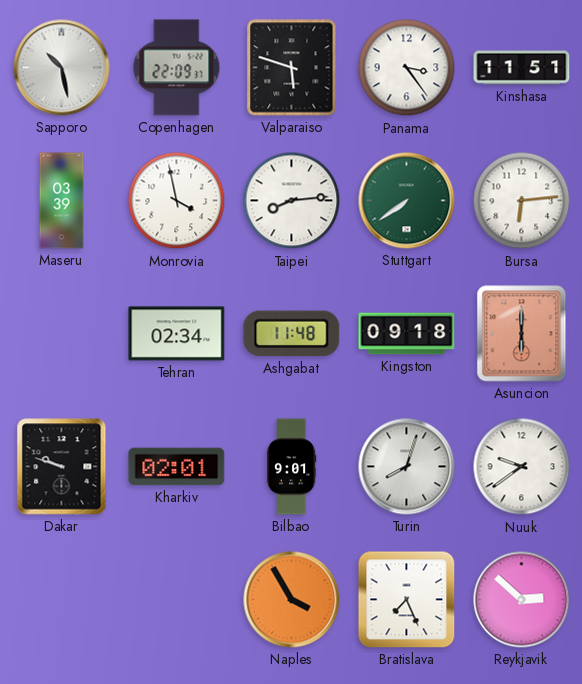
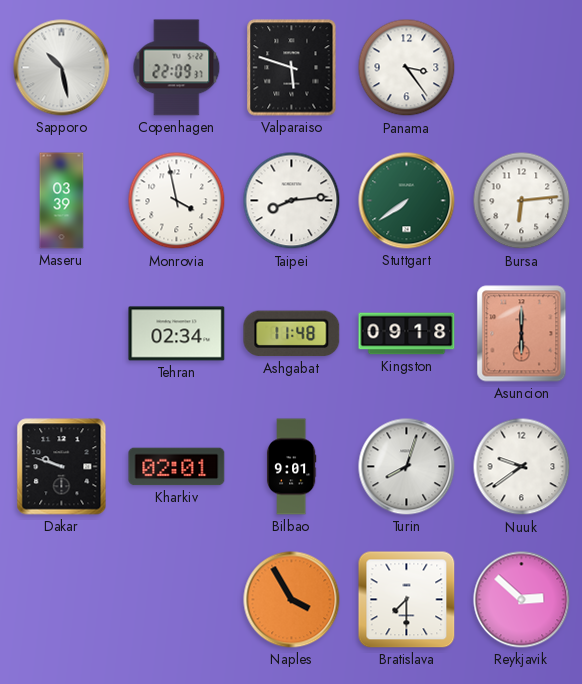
Kinshasa: 11:51 -> none (522, 68)
Bratislava: 7:26 -> 7:30 (407, 600)
